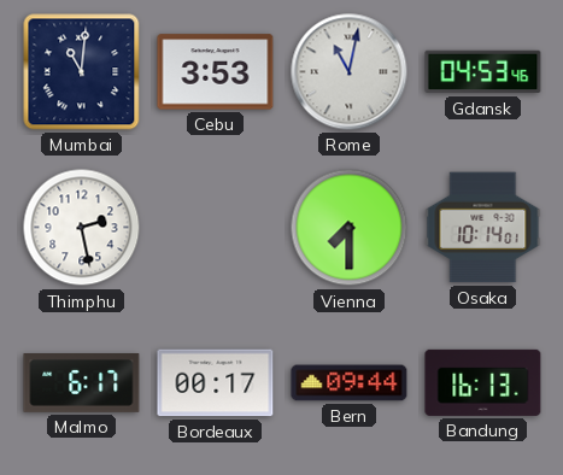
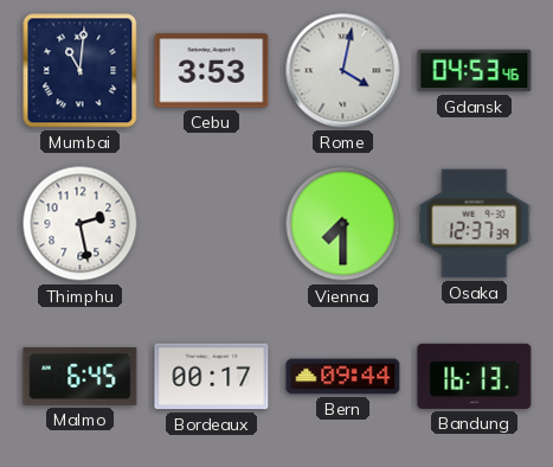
Rome: 11:02 -> 4:02 (343, 71)
Osaka: 10:14 -> 12:37 (475, 224)
Malmo: 6:17 -> 6:45 (81, 377)
